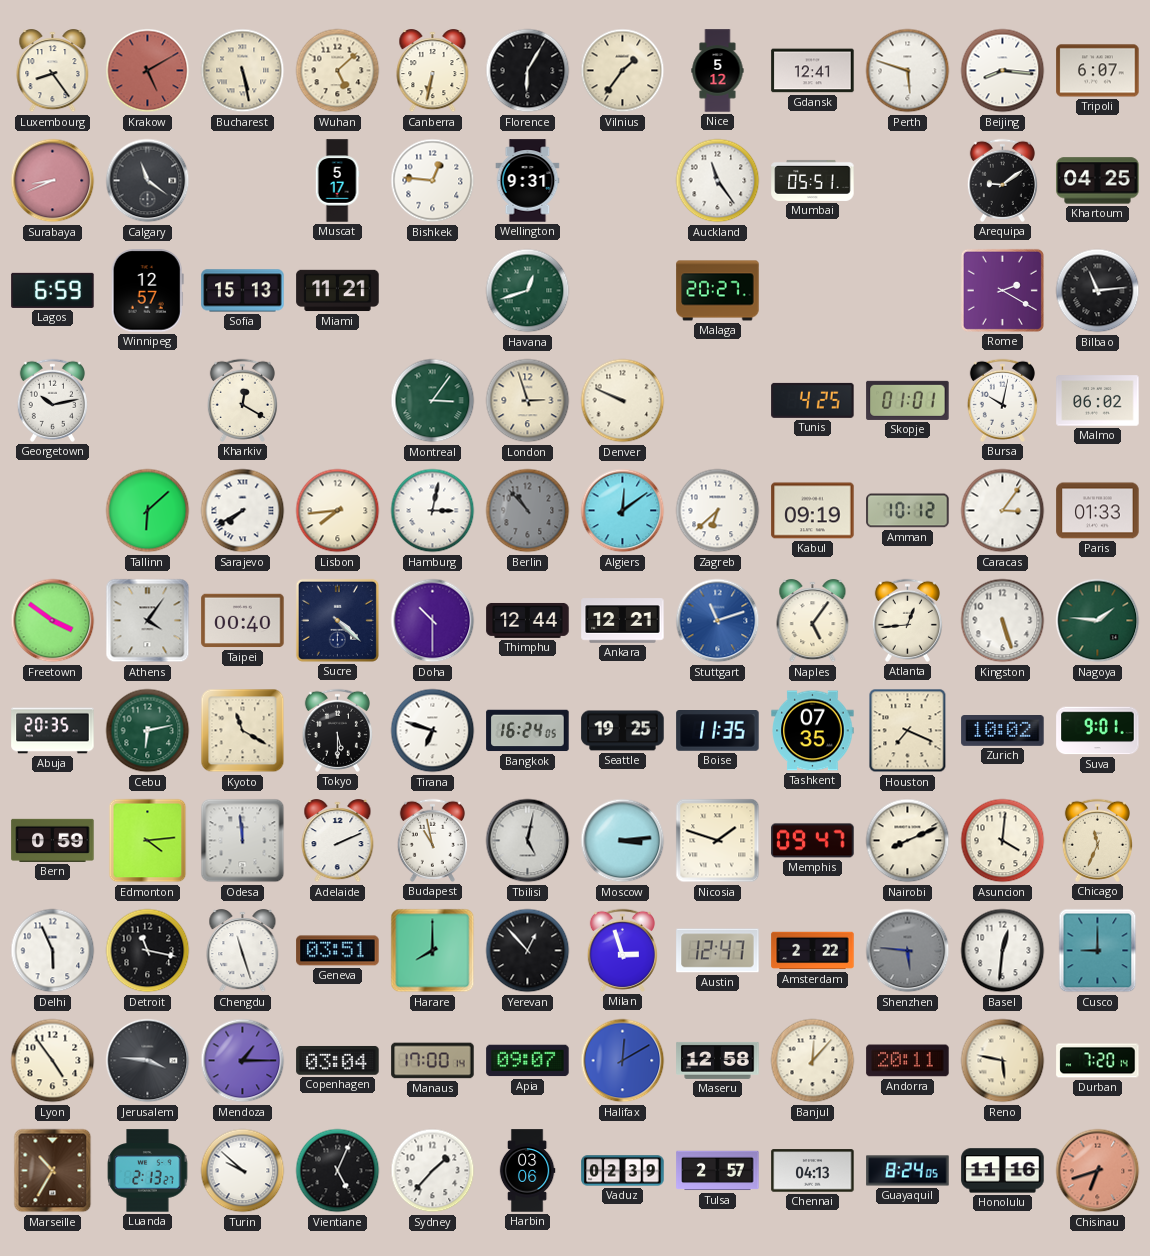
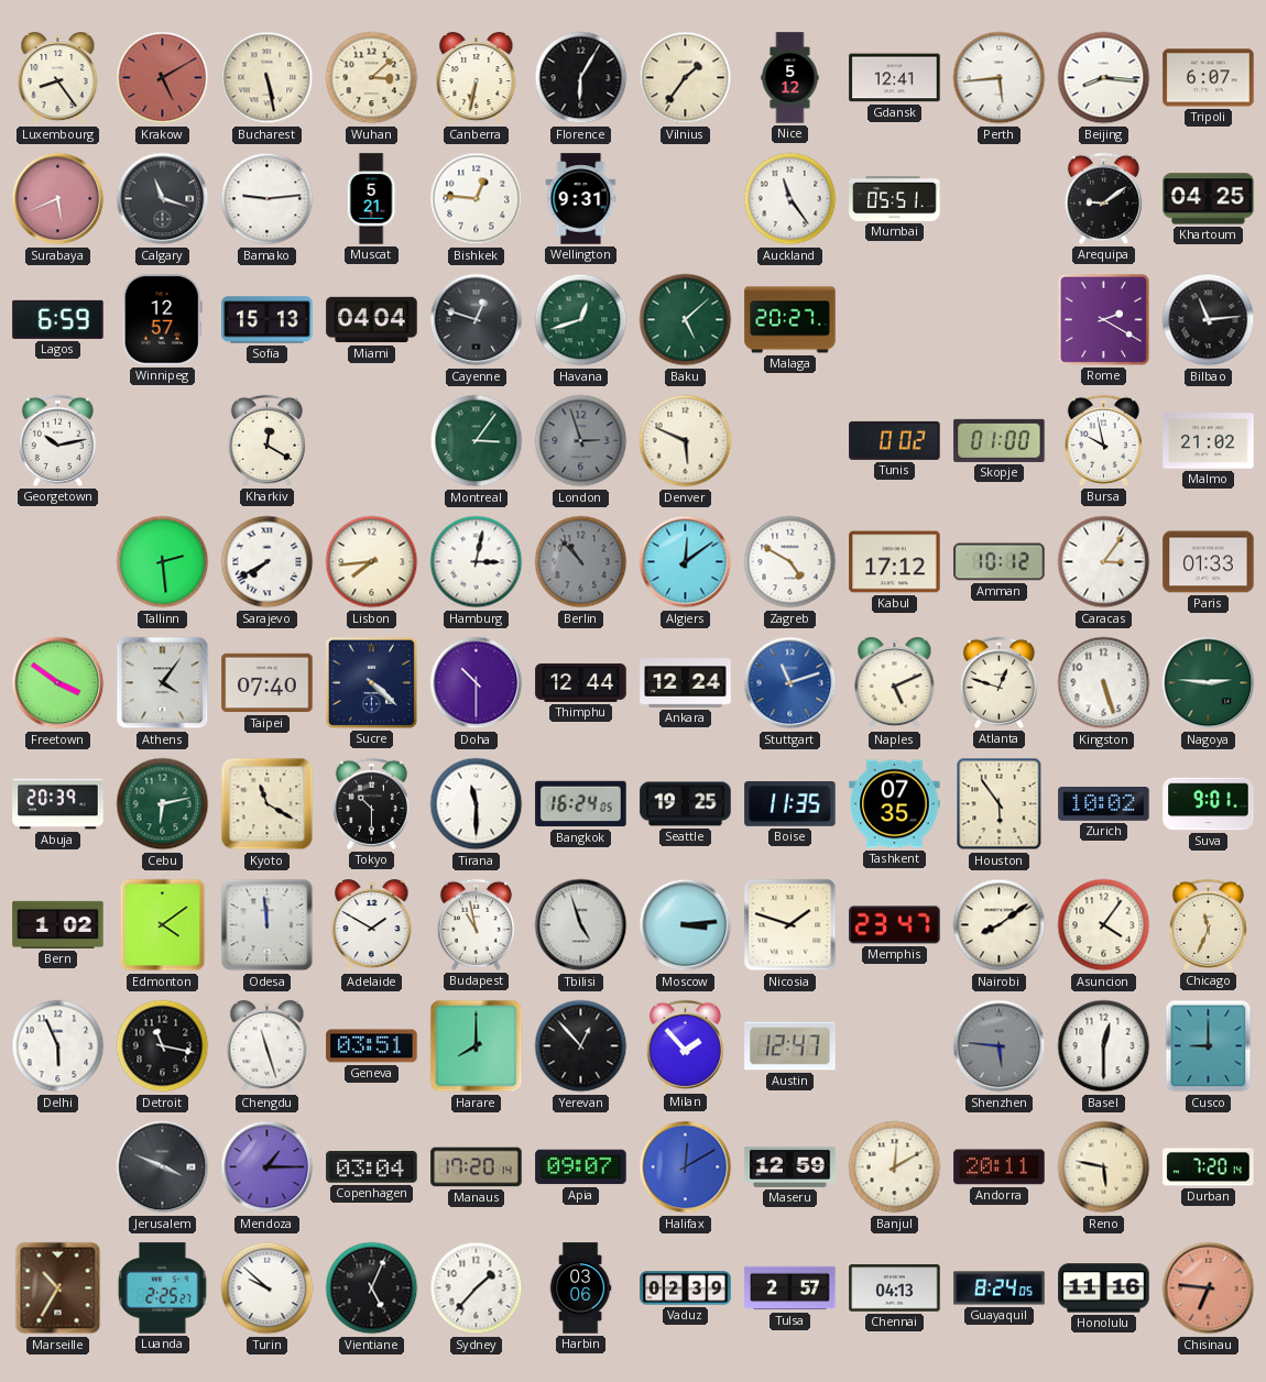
Wuhan: 5:08 -> 3:08 (372, 78)
Perth: 5:48 -> 5:44 (1000, 78)
Surabaya: 8:41 -> 5:41 (58, 199)
Calgary: 11:21 -> 11:18 (163, 199)
Bamako: none -> 9:14 (268, 199)
Muscat: 5:17 -> 5:21 (371, 199)
Miami: 11:21 -> 04:04 (372, 320)
Cayenne: none -> 12:48 (477, 320)
Baku: none -> 5:08 (686, 320)
London dial: cream -> grey (581, 441)
Denver: 9:49 -> 5:49 (686, 441)
Tunis: 4:25 -> 0:02 (895, 440)
Skopje: 01:01 -> 01:00 (1000, 440)
Bursa: 10:02 -> 9:58 (1103, 440)
Malmo: 06:02 -> 21:02 (1209, 441)
Tallinn: 6:08 -> 2:29 (163, 562)
Zagreb: 6:38 -> 4:50 (790, 562)
Kabul: 09:19 -> 17:12 (895, 562)
Taipei: 00:40 -> 07:40 (268, 683)
Ankara: 12:21 -> 12:24 (686, 683)
Naples: 5:06 -> 5:11 (895, 683)
Atlanta: 12:44 -> 12:48 (998, 682)
Nagoya: 1:46 -> 2:46 (1209, 683)
Abuja: 20:35 -> 20:39 (58, 804)
Tokyo: 5:30 -> 10:30 (371, 803)
Tirana: 6:48 -> 11:30 (477, 804)
Houston: 7:19 -> 5:54 (1000, 804)
Bern: 0:59 -> 1:02 (58, 924)
Edmonton: 4:14 -> 4:09 (163, 925)
Adelaide: 2:11 -> 1:50 (372, 925)
Tbilisi: 5:02 -> 4:57 (581, 925)
Memphis: 09:47 -> 23:47 (895, 925)
Nairobi: 8:11 -> 8:09 (1000, 925)
Asuncion: 4:01 -> 4:06 (1104, 925)
Milan: 2:57 -> 1:53 (685, 1045)
Amsterdam: 2:22 -> none (813, 951)
Basel: 12:31 -> 12:30 (1104, 1046)
Lyon: 4:54 -> none (53, 1061)
Jerusalem: 3:46 -> 3:49 (163, 1167)
Manaus: 17:00 -> 17:20 (477, 1167)
Maseru: 12:58 -> 12:59 (790, 1166)
Banjul: 12:07 -> 12:10 (895, 1167)
Luanda: 2:13 -> 2:25 (163, 1288)
Chisinau: 6:42 -> 6:46 (1209, 1288)
